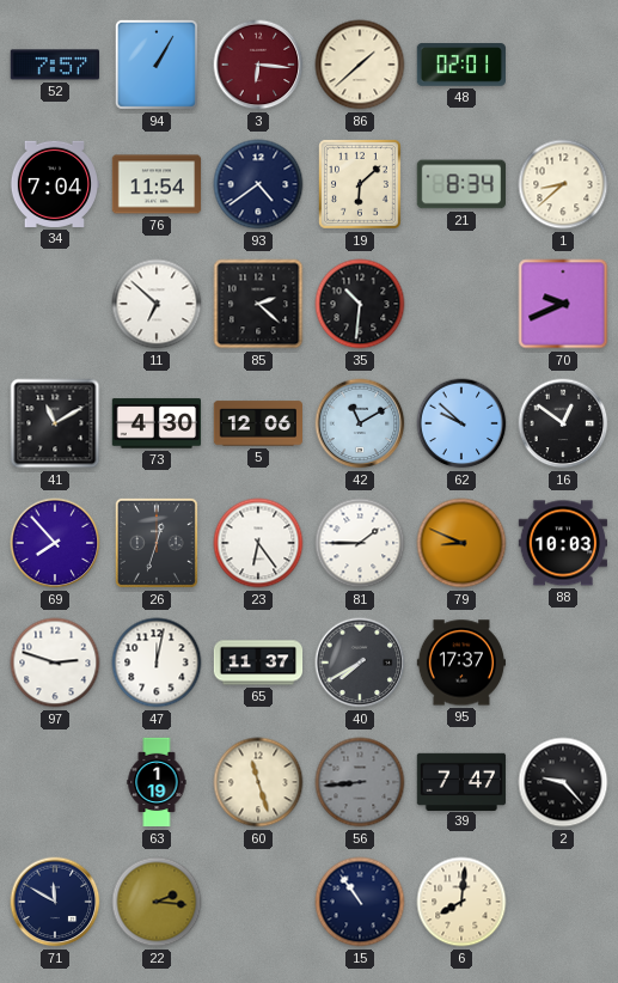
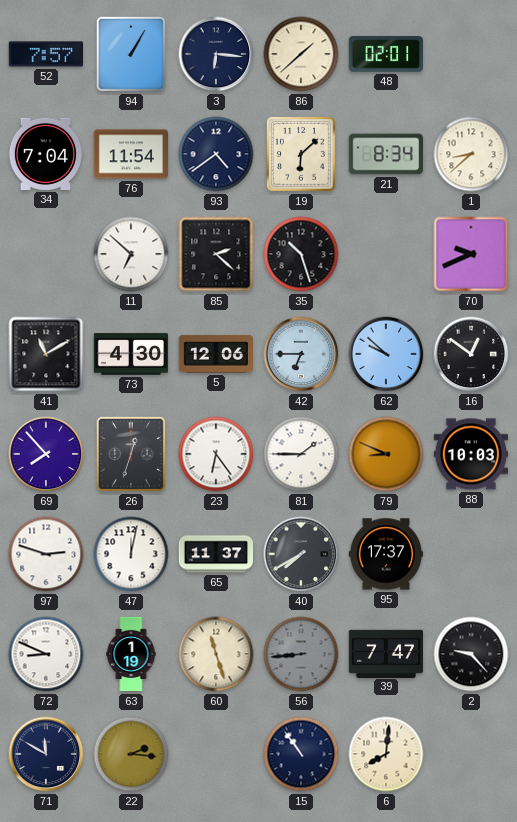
3 dial: burgundy -> navy (216, 54)
35: 10:31 -> 10:27 (301, 254)
42: 11:10 -> 6:45 (301, 354)
72: none -> 8:49 (46, 654)
